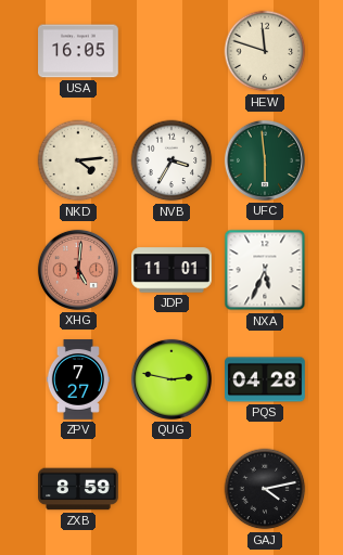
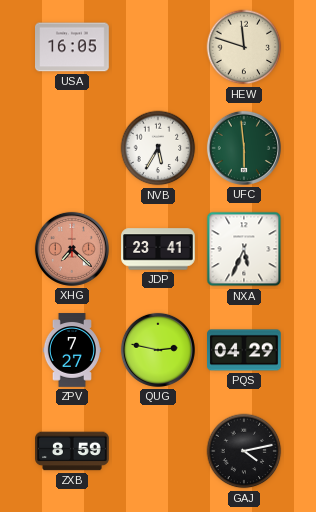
NKD: 4:14 -> none (78, 160)
NVB: 3:35 -> 5:35 (158, 148)
XHG: 5:01 -> 7:22 (72, 249)
JDP: 11:01 -> 23:41 (158, 249)
PQS: 04:28 -> 04:29 (244, 350)
